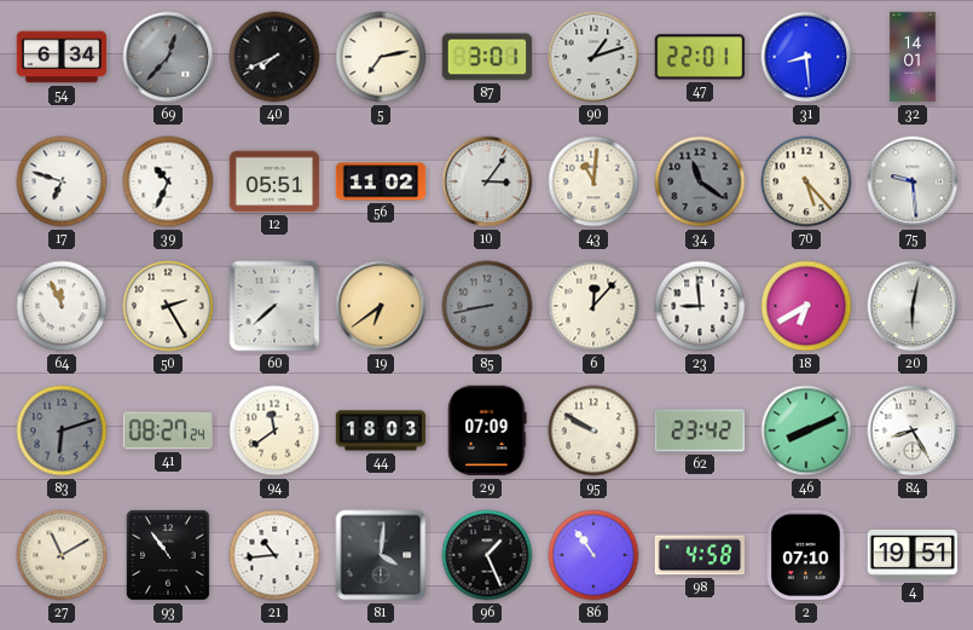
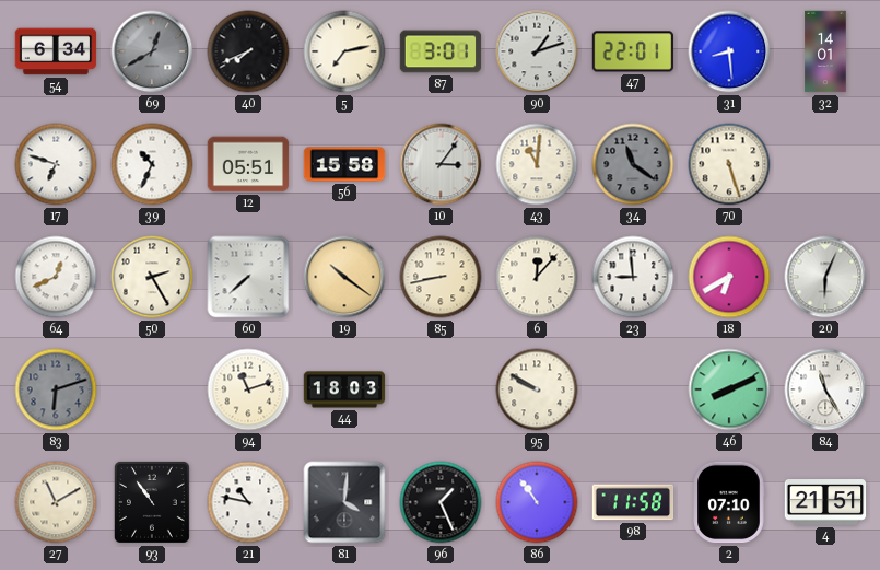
69: 12:37 -> 12:40 (152, 51)
56: 11:02 -> 15:58 (344, 164)
70: 5:23 -> 5:27 (729, 164)
75: 9:29 -> none (913, 181)
64: 11:56 -> 12:41 (56, 277)
19: 6:39 -> 10:21 (344, 277)
85 dial: grey -> cream (441, 277)
20: 6:02 -> 6:04 (825, 277)
41: 08:27 -> none (168, 430)
94: 11:39 -> 11:12 (248, 389)
29: 07:09 -> none (487, 430)
62: 23:42 -> none (700, 430)
84: 8:25 -> 11:25 (825, 389)
21: 10:44 -> 10:47 (248, 502)
98: 4:58 -> 11:58 (633, 502)
4: 19:51 -> 21:51 (825, 503)
